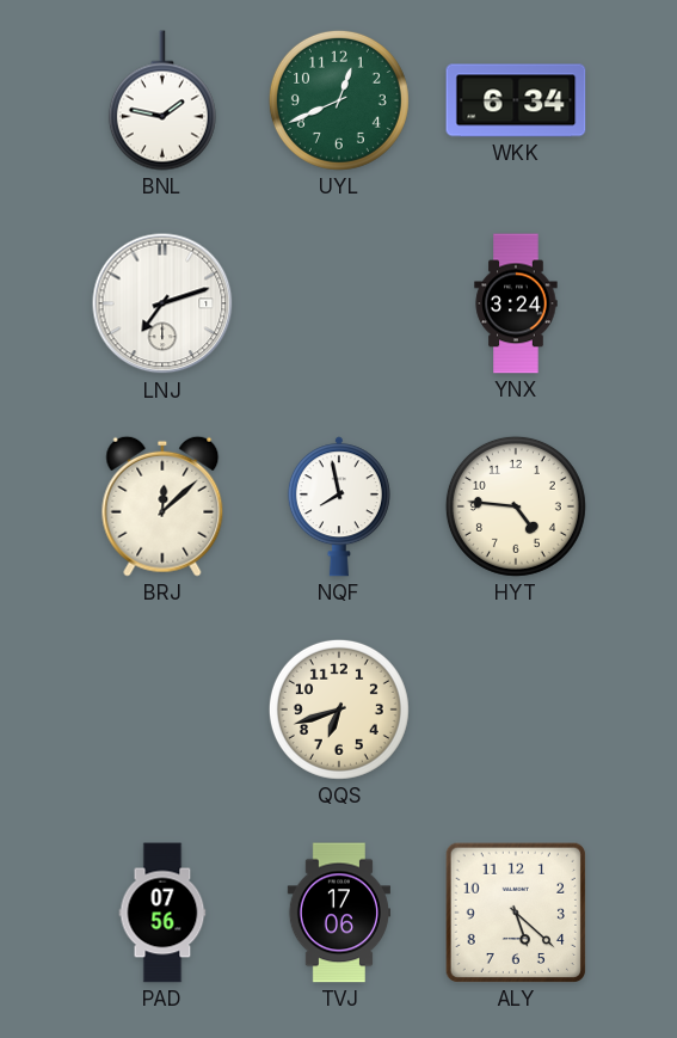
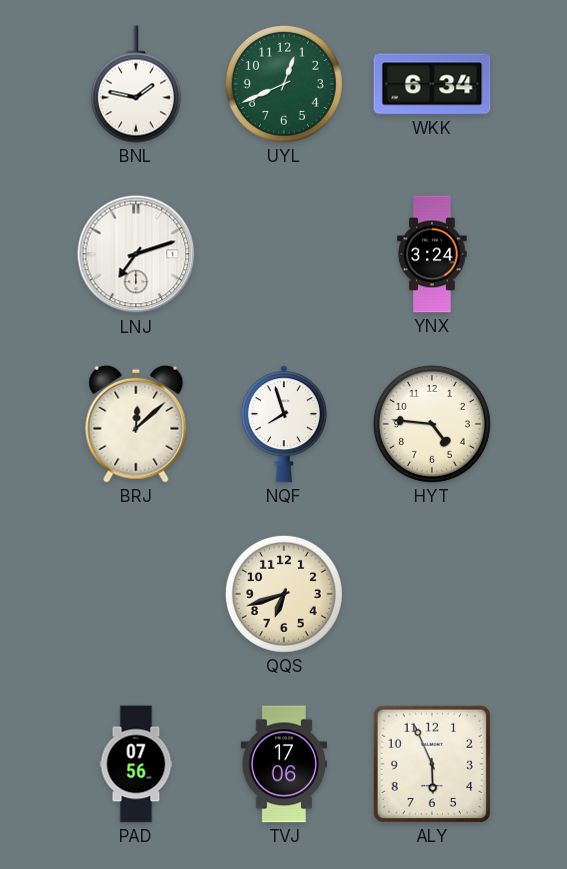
NQF: 7:58 -> 7:57 (284, 424)
ALY: 5:22 -> 5:56 (432, 764)
